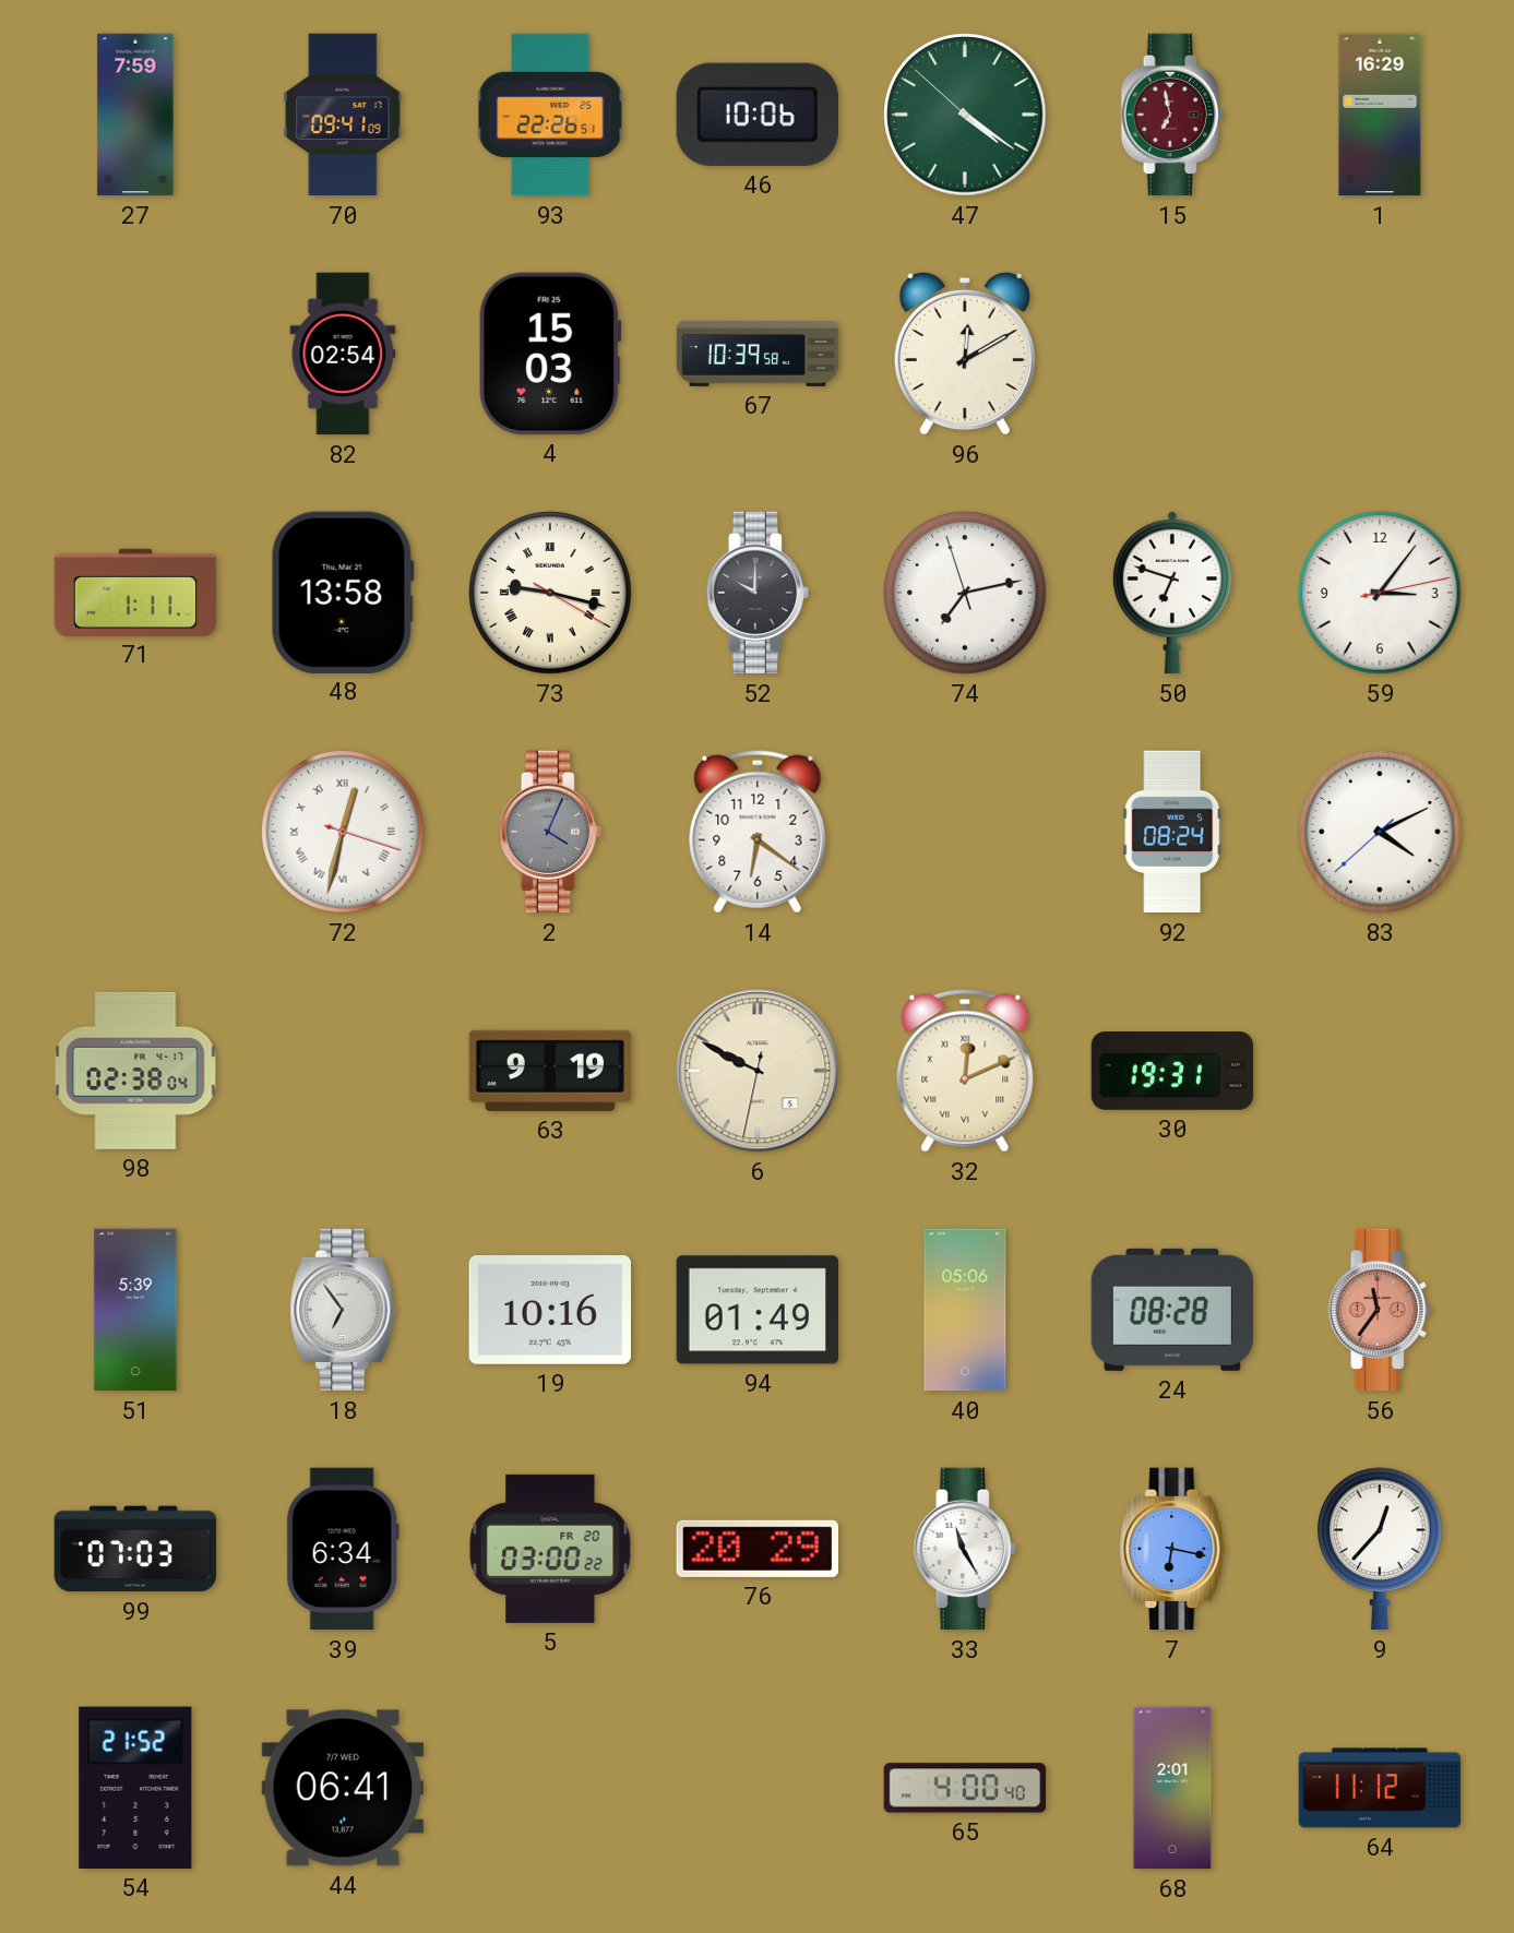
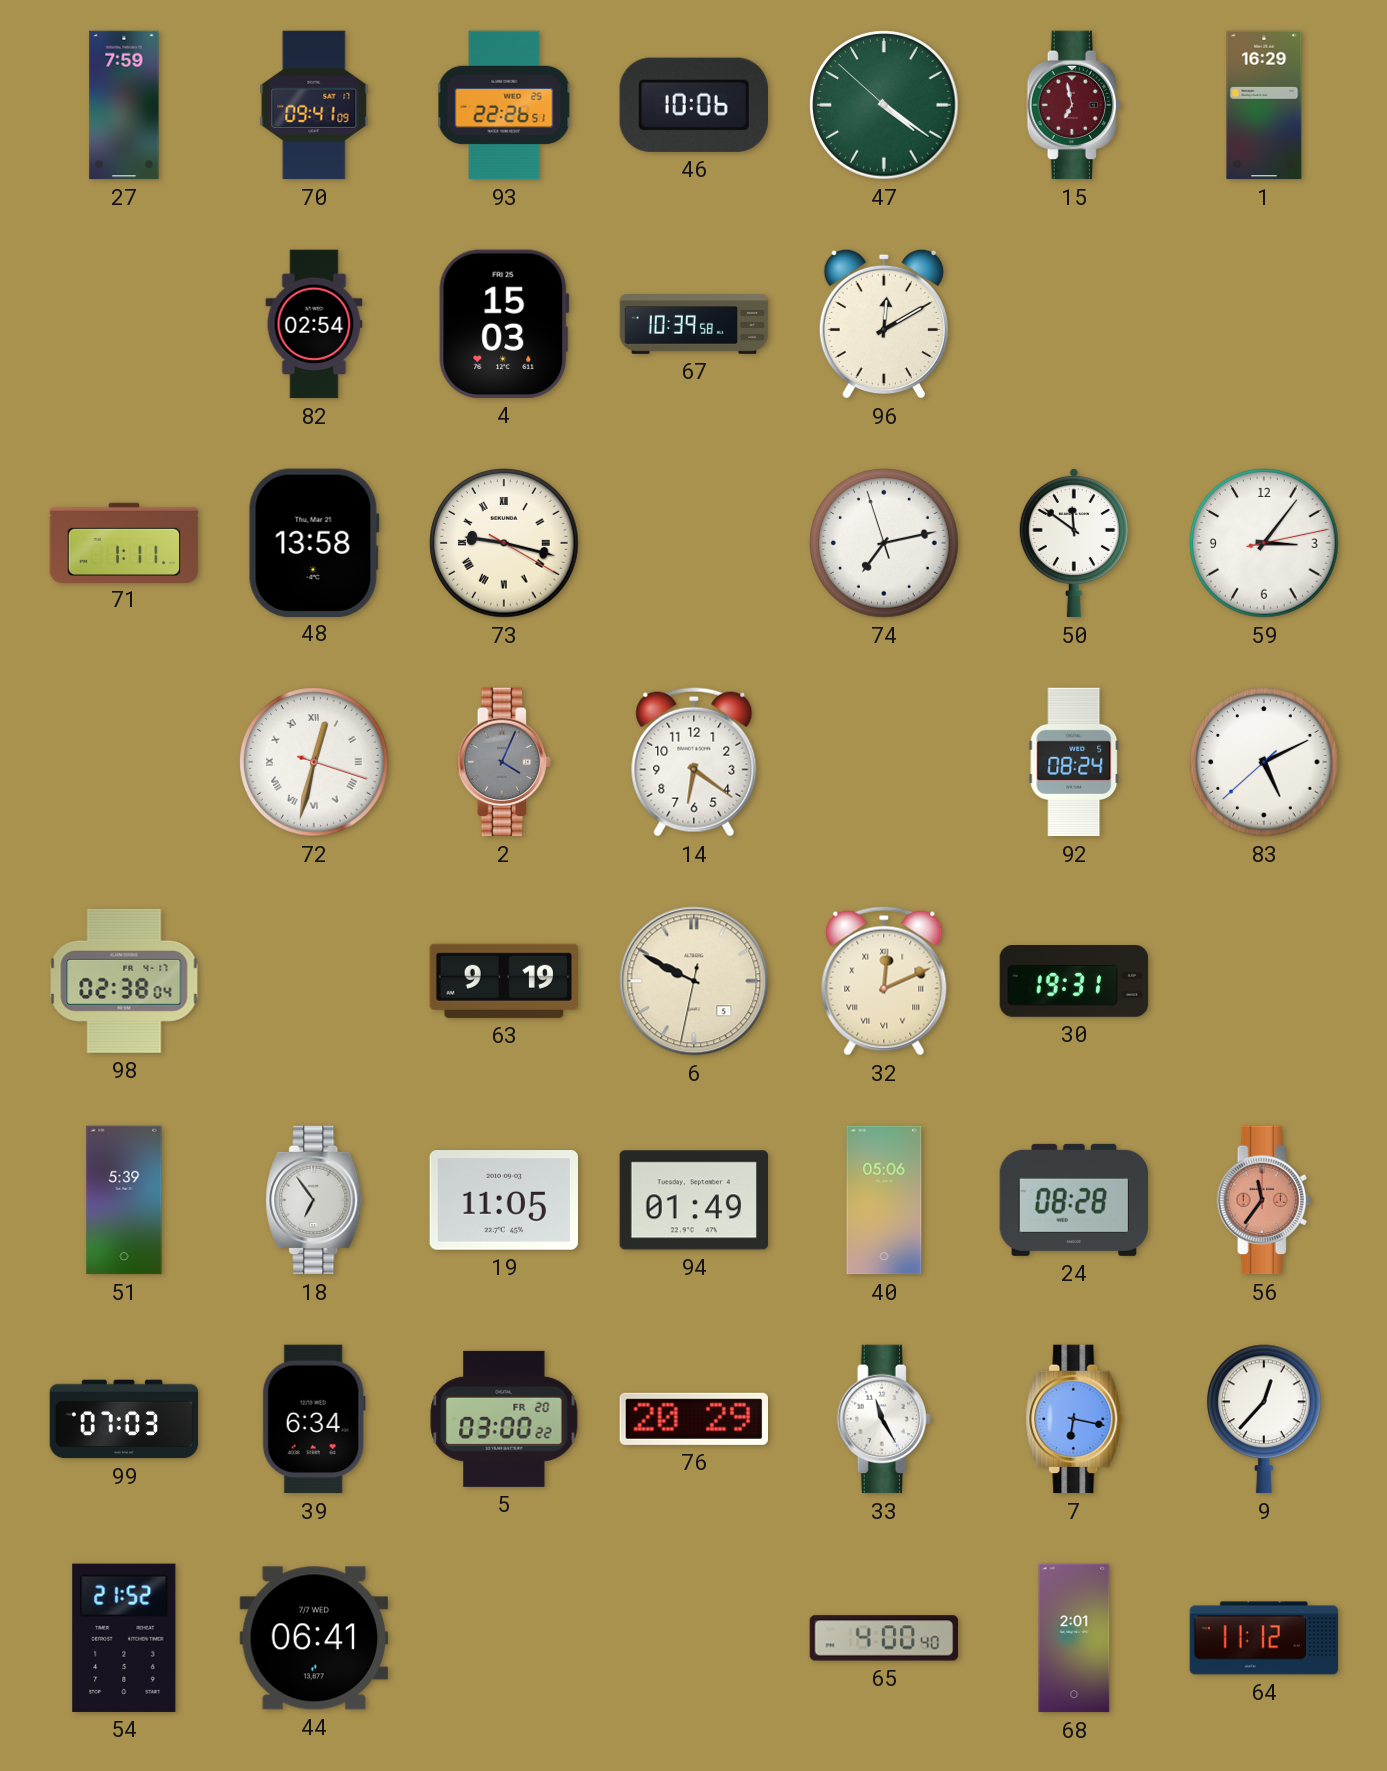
52: 10:00 -> none (758, 593)
50: 6:48 -> 11:51 (1074, 543)
83: 4:10 -> 5:10 (1264, 762)
19: 10:16 -> 11:05 (504, 1201)
